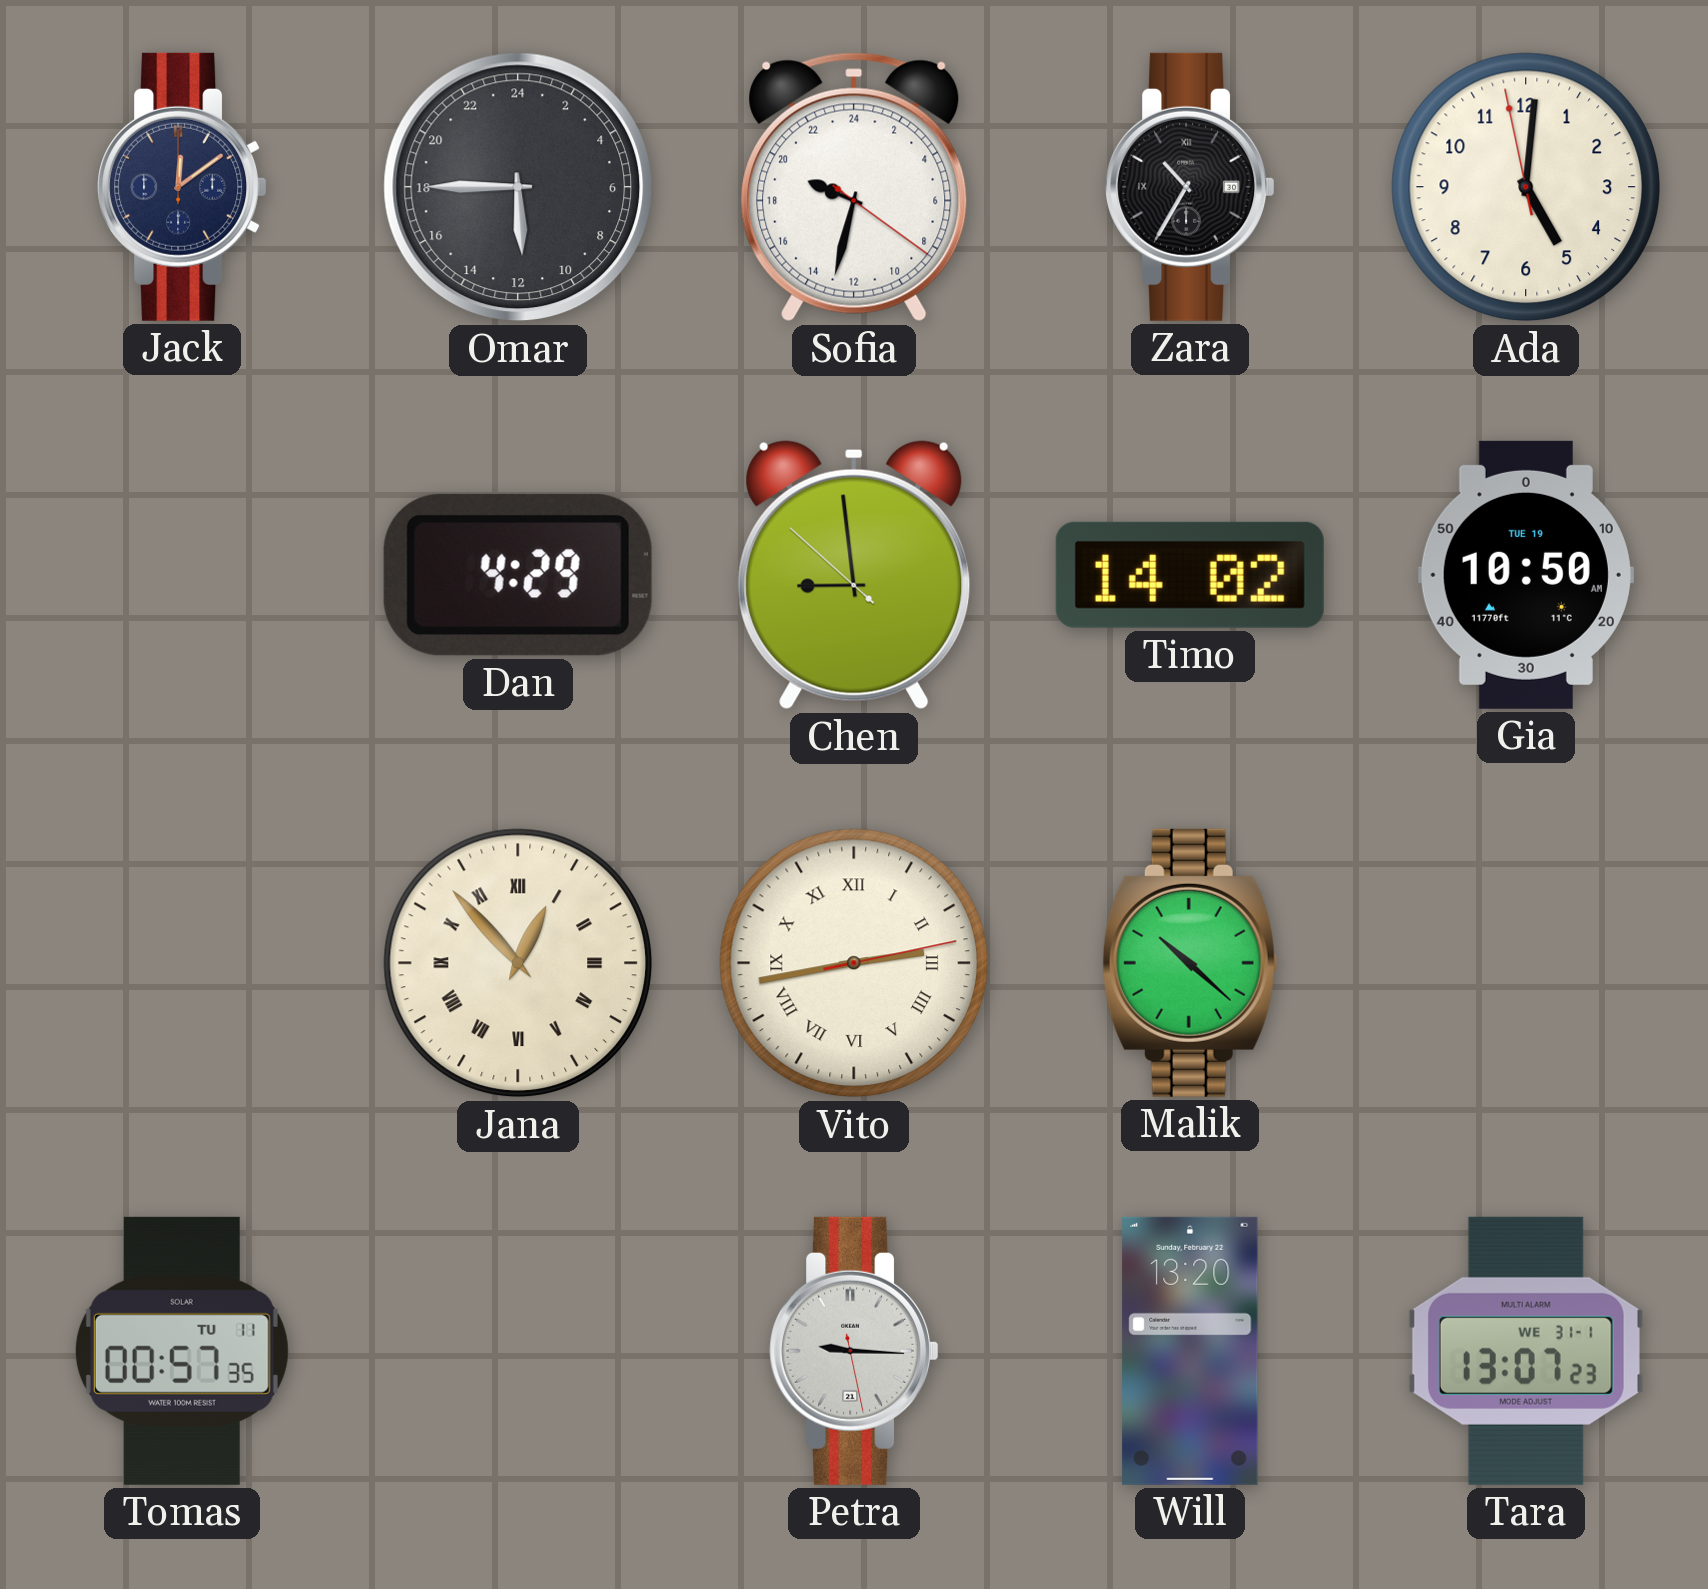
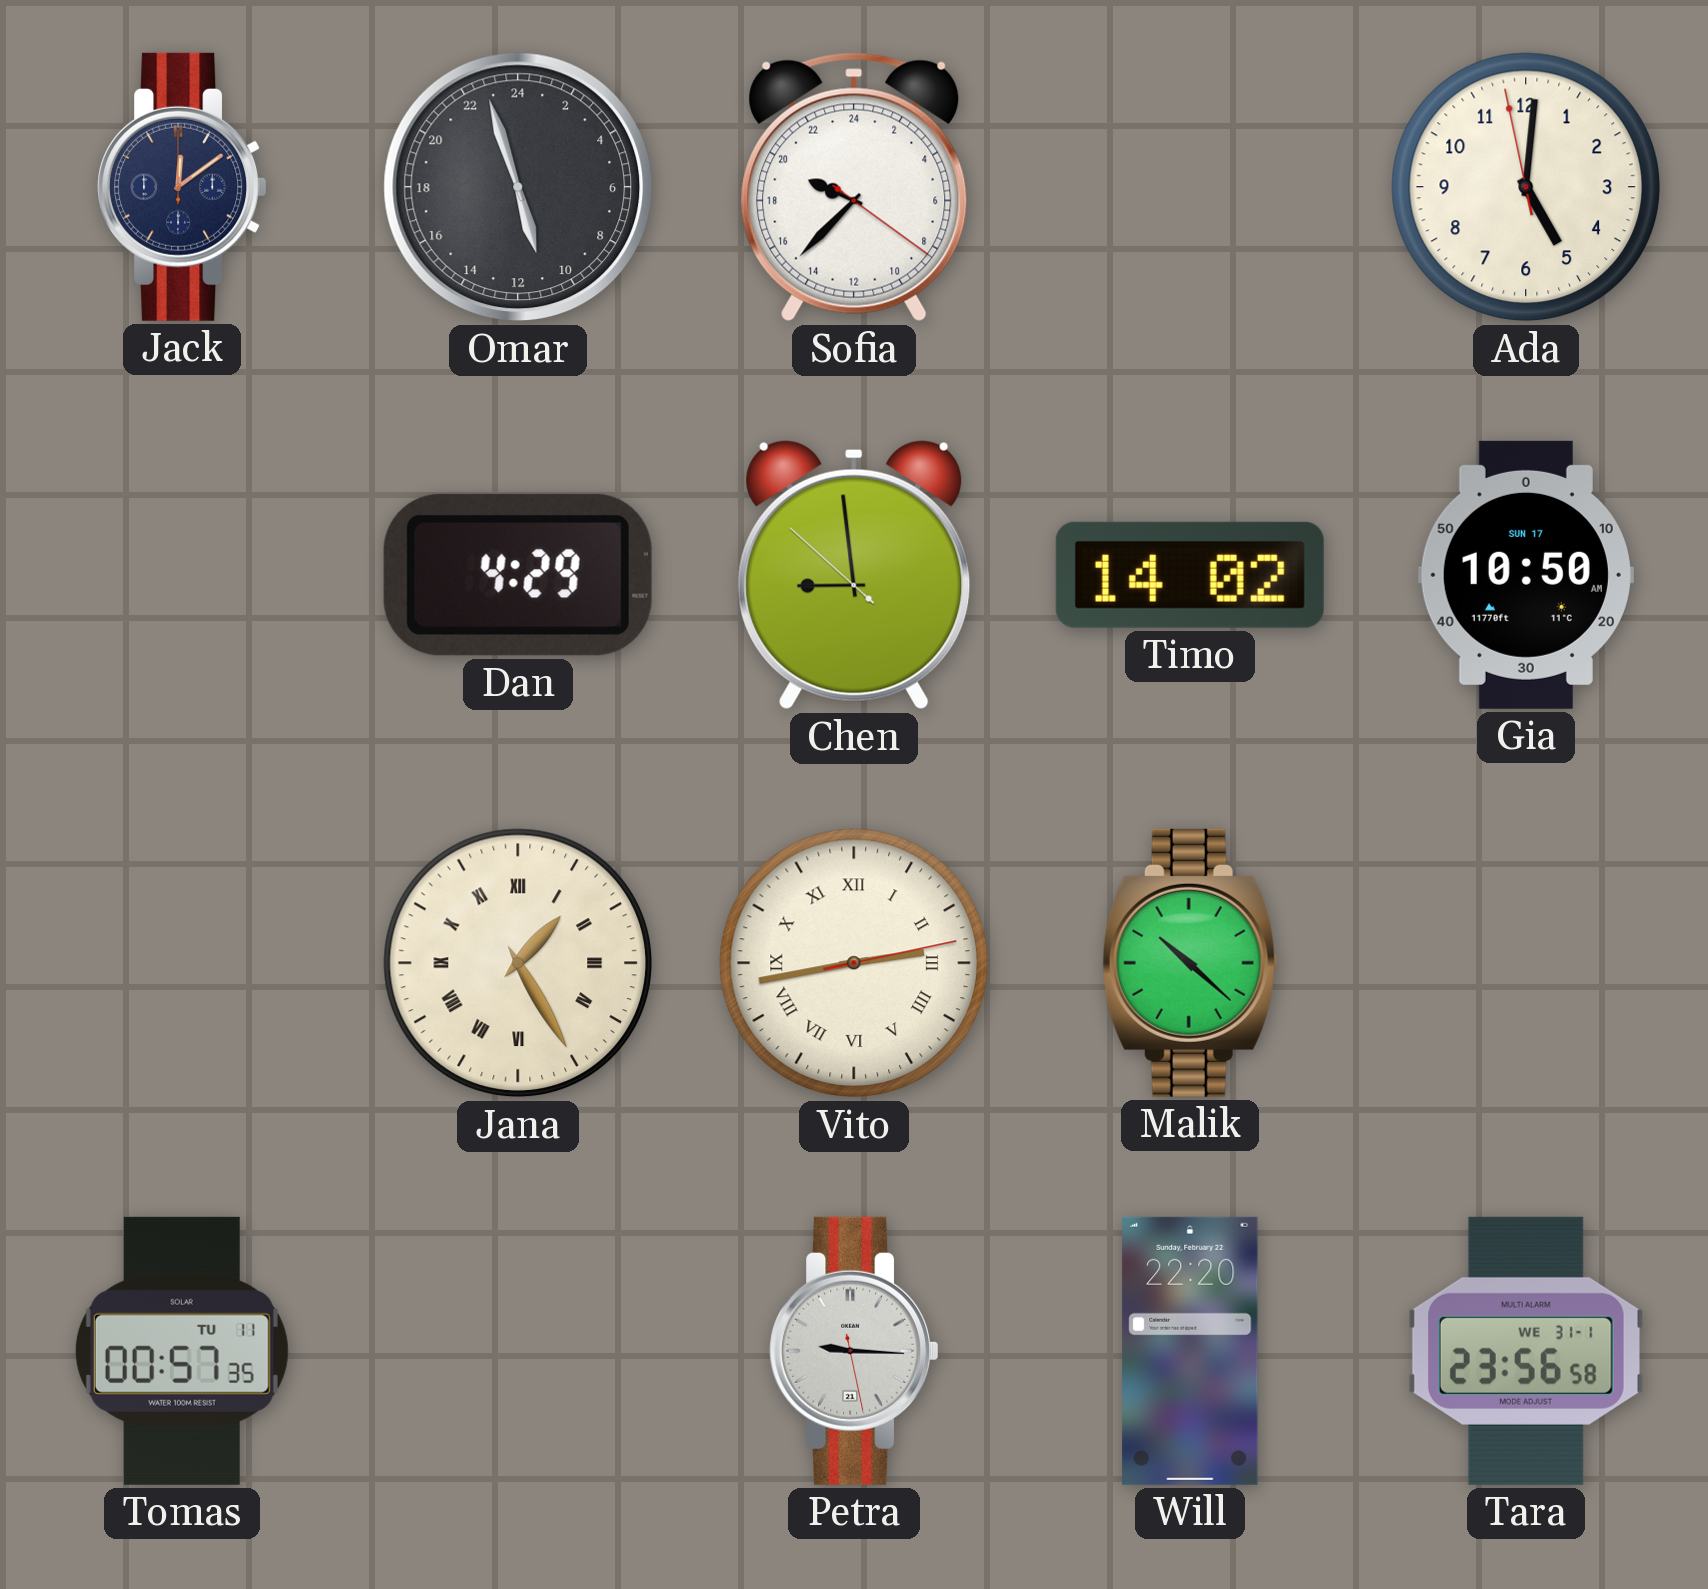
Omar: 11:45 -> 10:57 (518, 187)
Sofia: 19:32 -> 19:37 (854, 187)
Zara: 10:35 -> none (1190, 187)
Gia date: TUE 19 -> SUN 17 (1526, 575)
Jana: 12:53 -> 1:25 (518, 963)
Will: 13:20 -> 22:20 (1190, 1351)
Tara: 13:07 -> 23:56 (1526, 1351)
